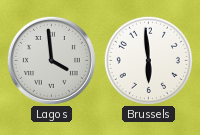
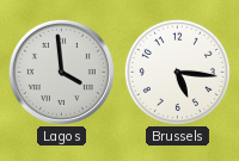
Brussels: 5:59 -> 5:16 (177, 72)
